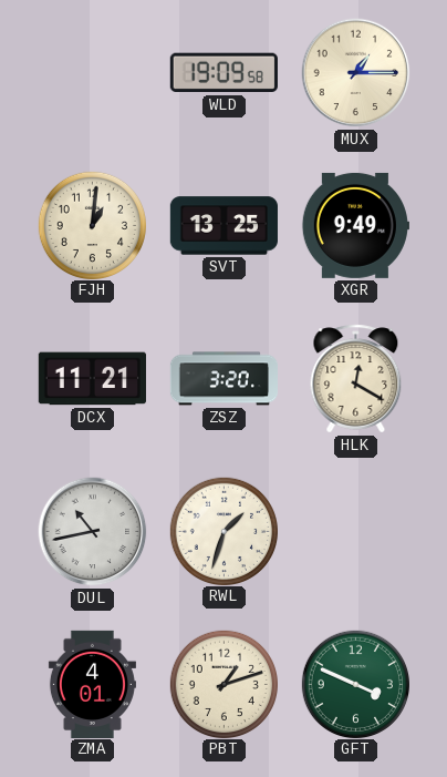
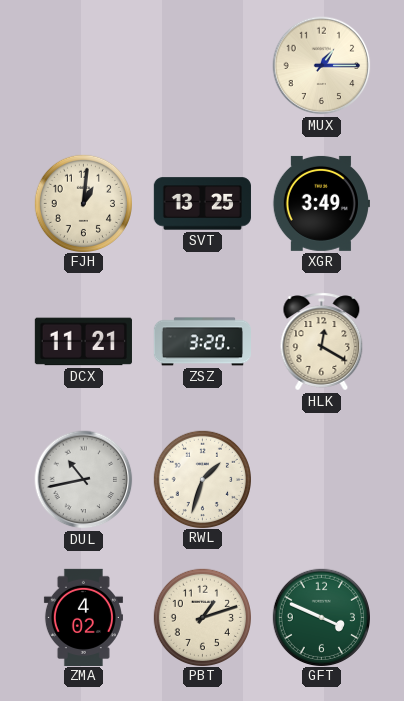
WLD: 19:09 -> none (224, 73)
XGR: 9:49 -> 3:49 (321, 203)
ZMA: 4:01 -> 4:02 (83, 617)
